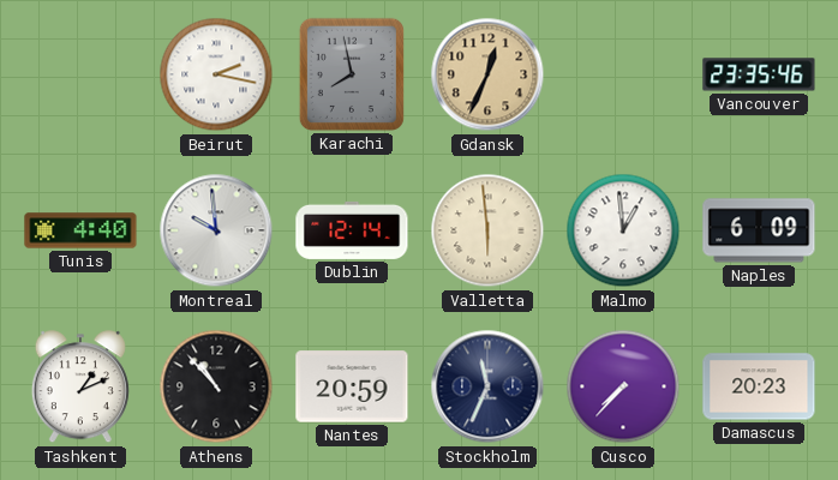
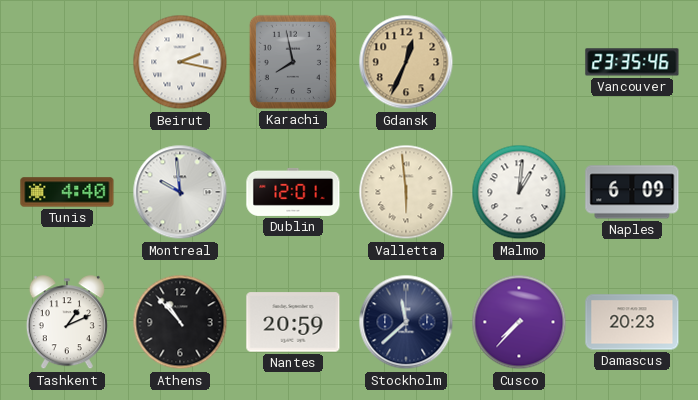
Dublin: 12:14 -> 12:01 (293, 192)
Malmo: 12:59 -> 1:01 (519, 192)
Stockholm: 11:34 -> 11:38 (406, 322)
